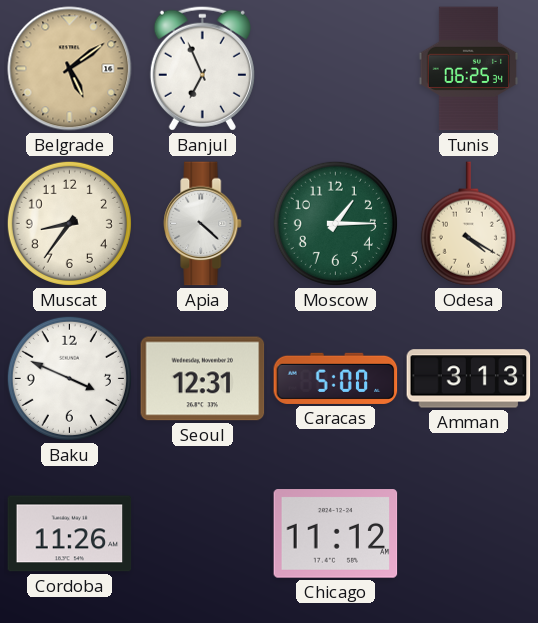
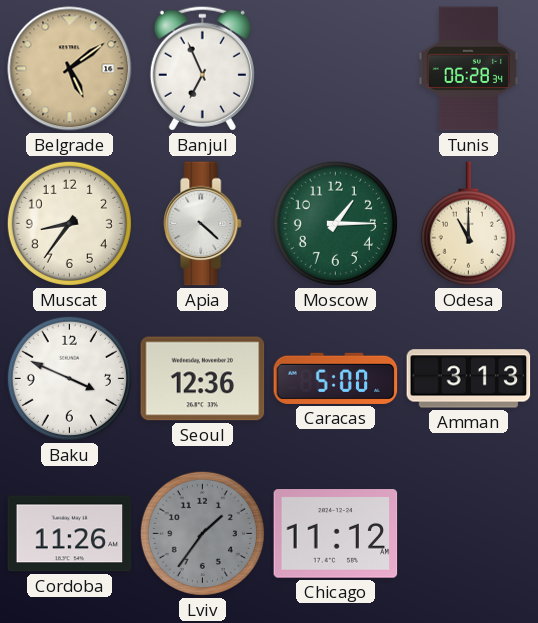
Tunis: 06:25 -> 06:28 (468, 69)
Odesa: 4:20 -> 11:00 (468, 224)
Seoul: 12:31 -> 12:36 (203, 379)
Lviv: none -> 1:36 (202, 533)
